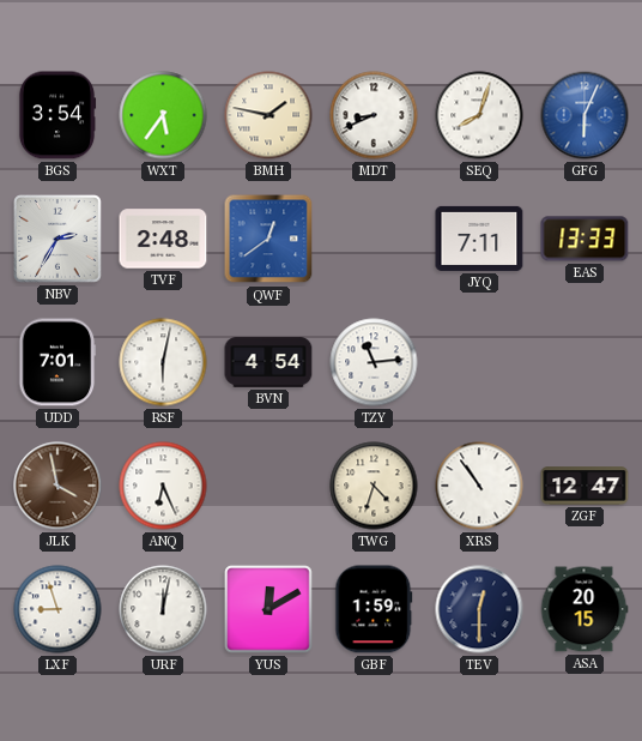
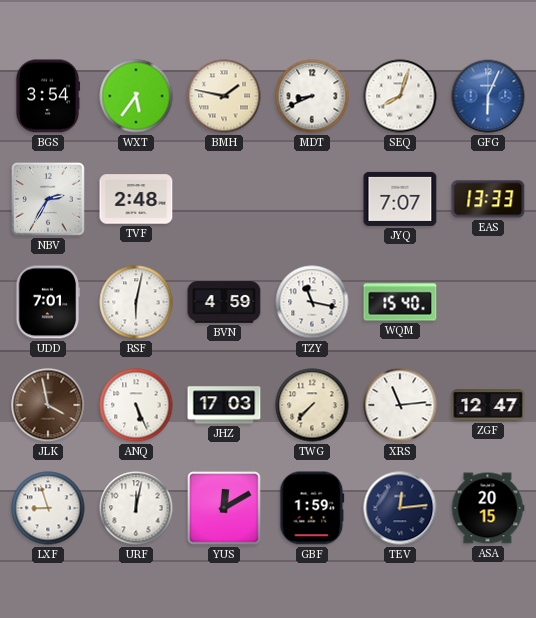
QWF: 12:39 -> none (268, 239)
JYQ: 7:11 -> 7:07 (400, 199)
BVN: 4:54 -> 4:59 (224, 302)
TZY: 11:14 -> 11:17 (312, 302)
WQM: none -> 15:40 (400, 302)
ANQ: 6:26 -> 5:26 (136, 405)
JHZ: none -> 17:03 (224, 405)
TWG: 4:33 -> 7:37 (312, 405)
XRS: 10:54 -> 11:14 (400, 405)
TEV: 12:30 -> 12:14 (400, 508)
